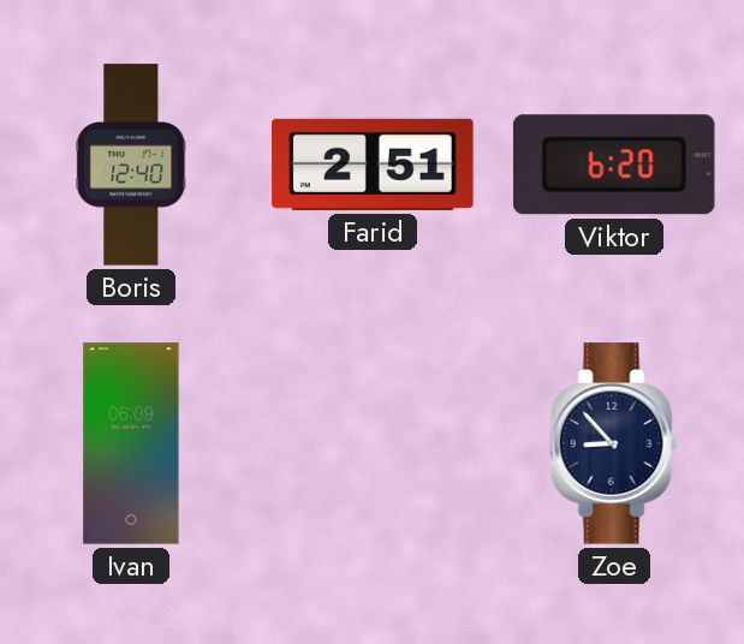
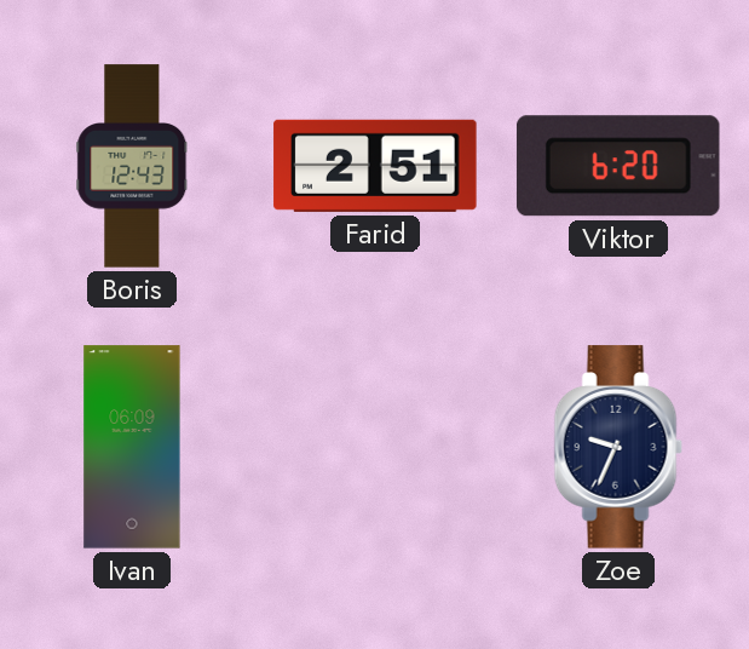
Boris: 12:40 -> 12:43 (132, 166)
Zoe: 8:53 -> 9:34 (618, 447)
